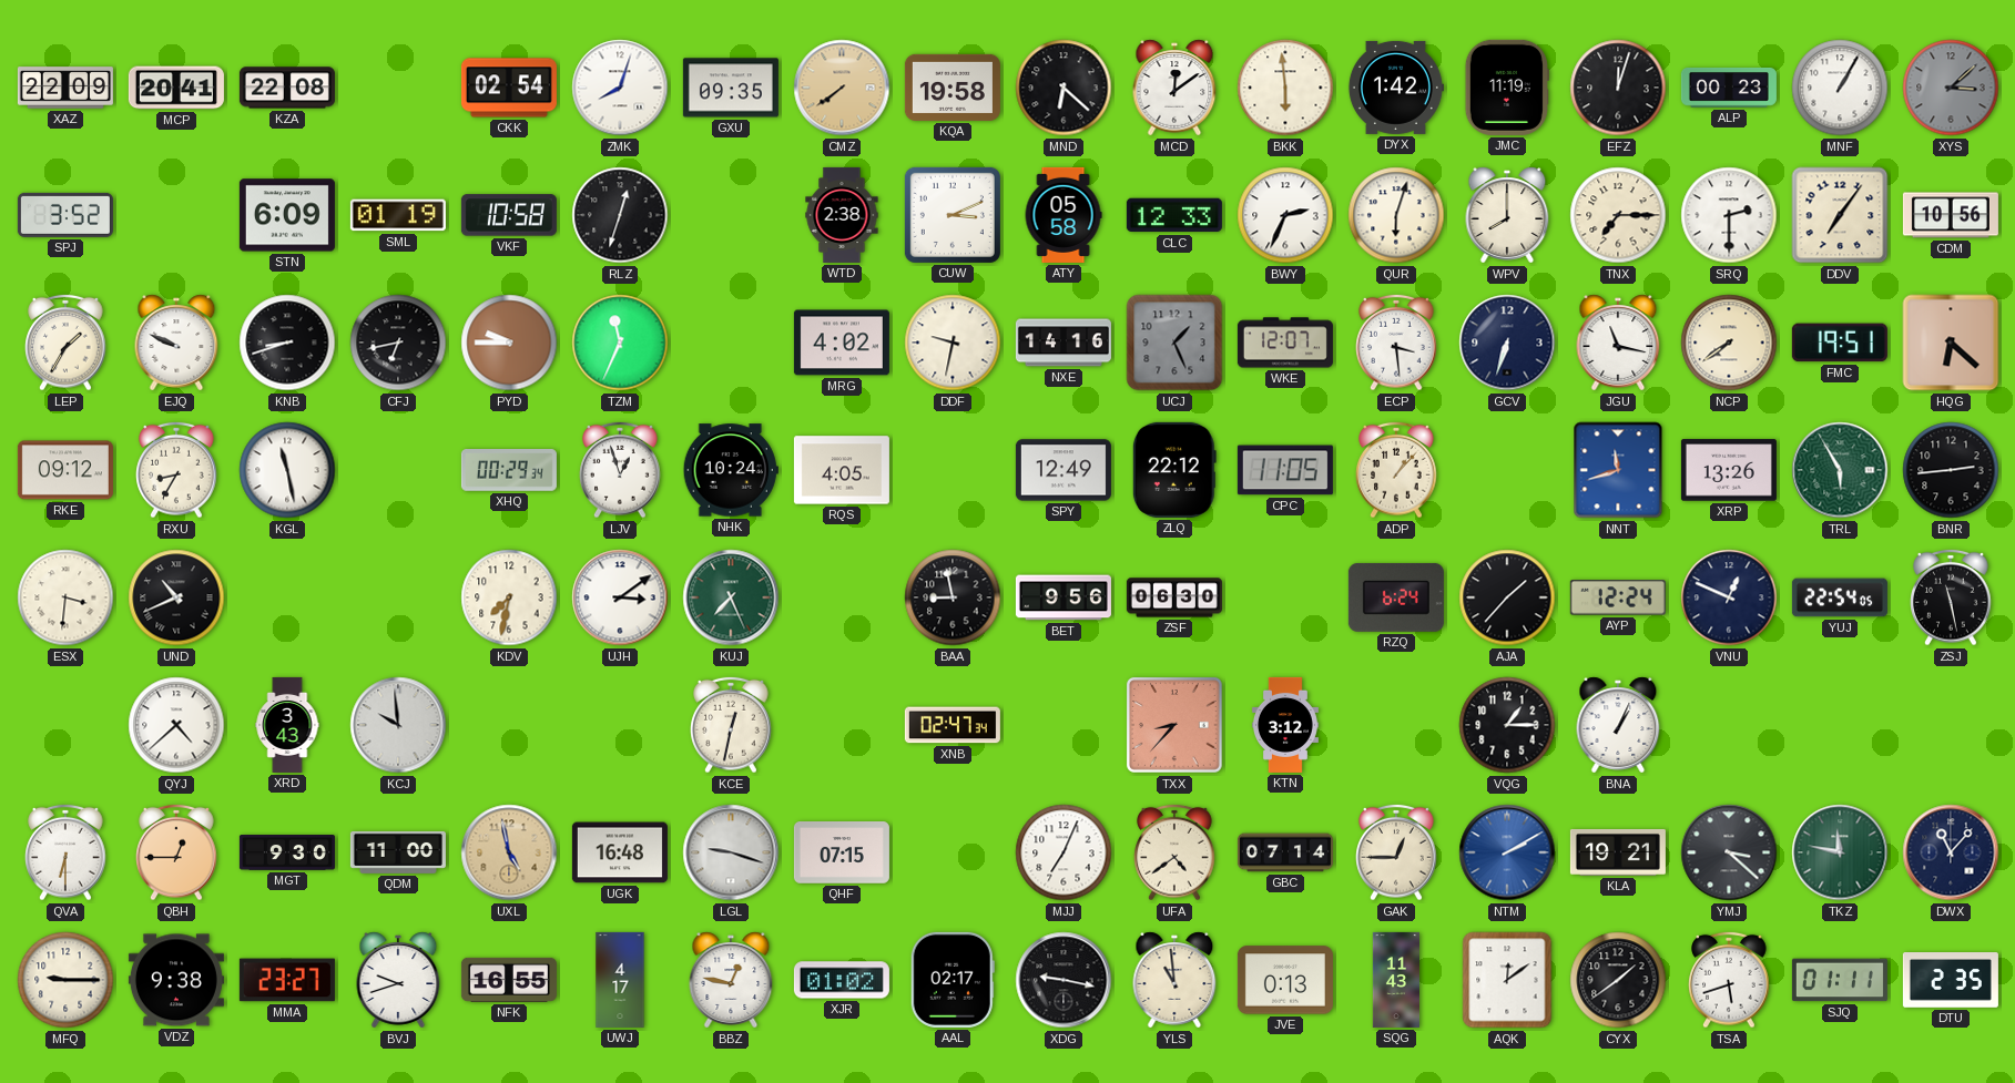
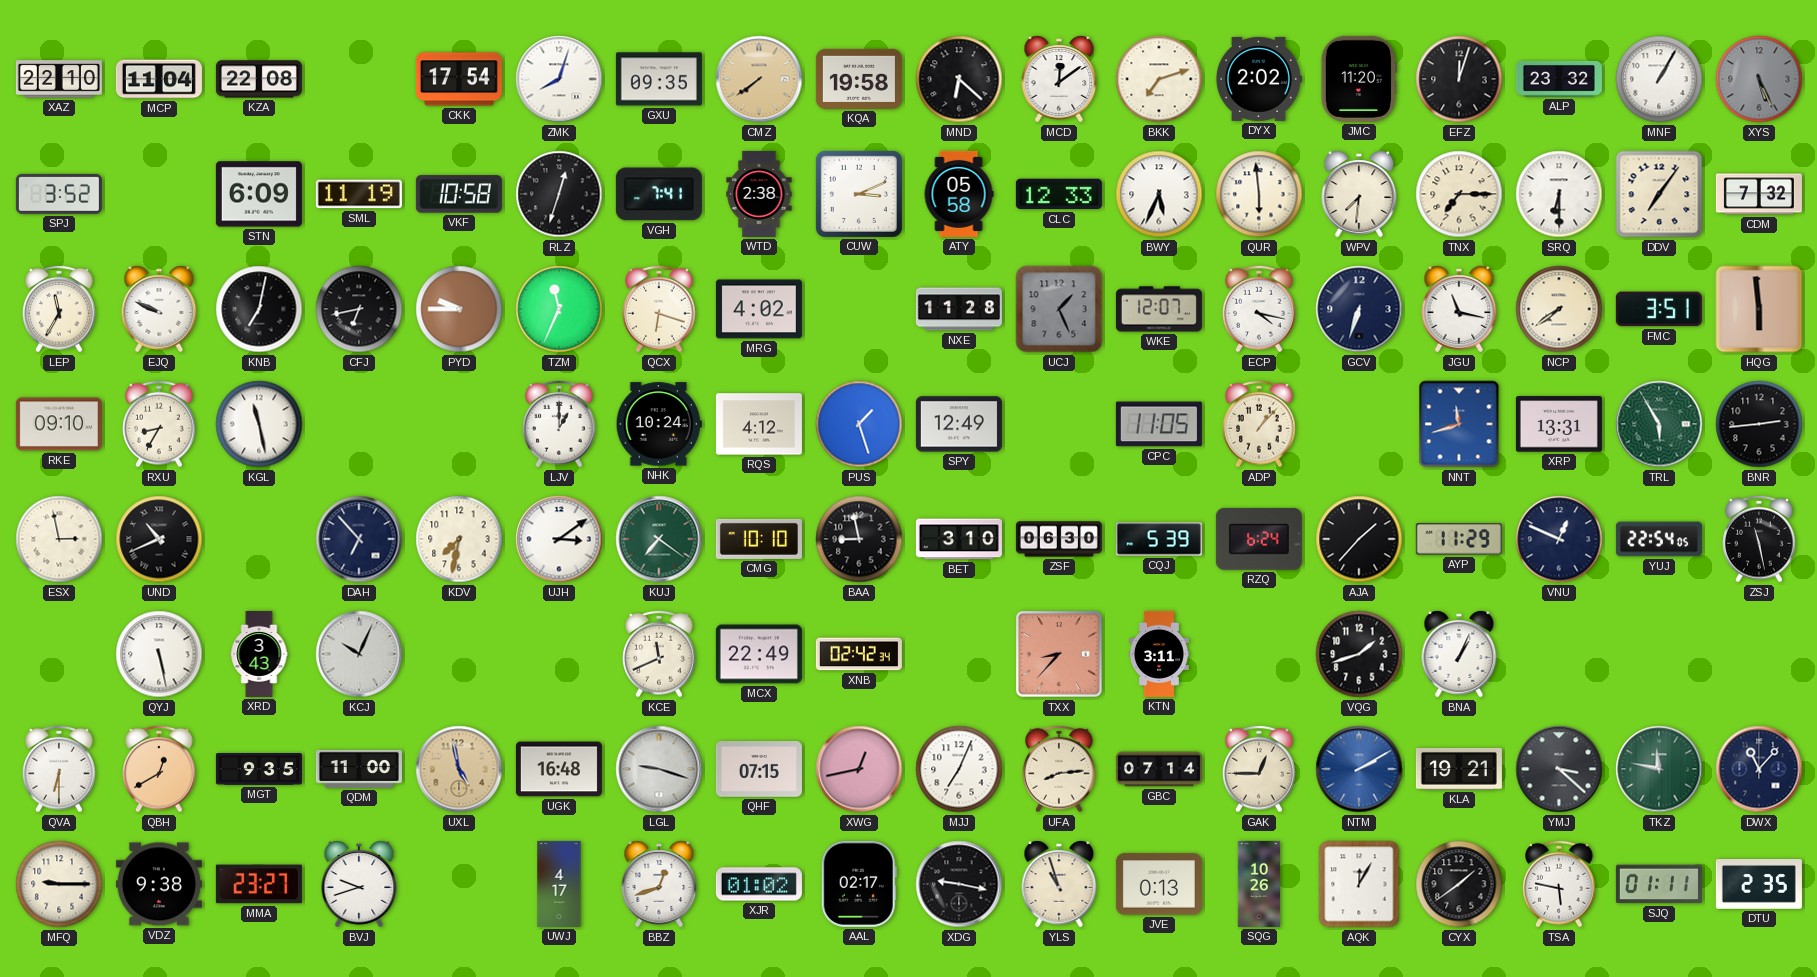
XAZ: 22:09 -> 22:10 (59, 79)
MCP: 20:41 -> 11:04 (159, 79)
CKK: 02:54 -> 17:54 (459, 79)
BKK: 5:59 -> 7:12 (1159, 79)
DYX: 1:42 -> 2:02 (1258, 79)
JMC: 11:19 -> 11:20 (1359, 79)
ALP: 00:23 -> 23:32 (1559, 80)
XYS: 3:08 -> 5:26 (1759, 79)
SML: 01:19 -> 11:19 (359, 194)
VGH: none -> 7:41 (659, 194)
BWY: 2:34 -> 5:34 (1159, 194)
QUR: 6:03 -> 5:59 (1259, 194)
WPV: 8:00 -> 7:31 (1359, 194)
SRQ: 2:30 -> 6:30 (1559, 194)
CDM: 10:56 -> 7:32 (1759, 194)
LEP: 1:35 -> 11:35 (59, 309)
KNB: 8:42 -> 7:02 (259, 309)
QCX: none -> 6:18 (659, 309)
DDF: 9:32 -> none (953, 343)
NXE: 14:16 -> 11:28 (959, 309)
ECP: 3:29 -> 4:17 (1259, 309)
FMC: 19:51 -> 3:51 (1659, 309)
HQG: 6:22 -> 5:59 (1759, 309)
RKE: 09:12 -> 09:10 (59, 424)
XHQ: 00:29 -> none (509, 471)
LJV: 12:57 -> 1:00 (559, 424)
RQS: 4:05 -> 4:12 (759, 424)
PUS: none -> 1:27 (859, 424)
ZLQ: 22:12 -> none (1174, 470)
XRP: 13:26 -> 13:31 (1559, 424)
ESX: 3:31 -> 2:58 (59, 539)
DAH: none -> 6:53 (359, 539)
KUJ: 7:26 -> 7:21 (659, 539)
CMG: none -> 10:10 (759, 539)
BET: 9:56 -> 3:10 (959, 539)
CQJ: none -> 5:39 (1159, 539)
AYP: 12:24 -> 11:29 (1459, 539)
QYJ: 4:38 -> 5:28 (159, 654)
KCJ: 9:59 -> 10:04 (359, 654)
KCE: 12:32 -> 11:41 (659, 654)
MCX: none -> 22:49 (759, 654)
XNB: 02:47 -> 02:42 (859, 654)
KTN: 3:12 -> 3:11 (1159, 654)
VQG: 1:15 -> 1:42 (1359, 654)
QBH: 12:45 -> 12:40 (159, 769)
MGT: 9:30 -> 9:35 (259, 770)
XWG: none -> 12:43 (859, 769)
UFA: 4:39 -> 8:14 (1059, 769)
NFK: 16:55 -> none (509, 980)
BBZ: 12:47 -> 12:42 (659, 884)
YLS: 10:59 -> 10:57 (1059, 884)
SQG: 11:43 -> 10:26 (1259, 884)
AQK: 12:09 -> 12:05 (1359, 884)
TSA: 5:42 -> 5:47 (1559, 884)
